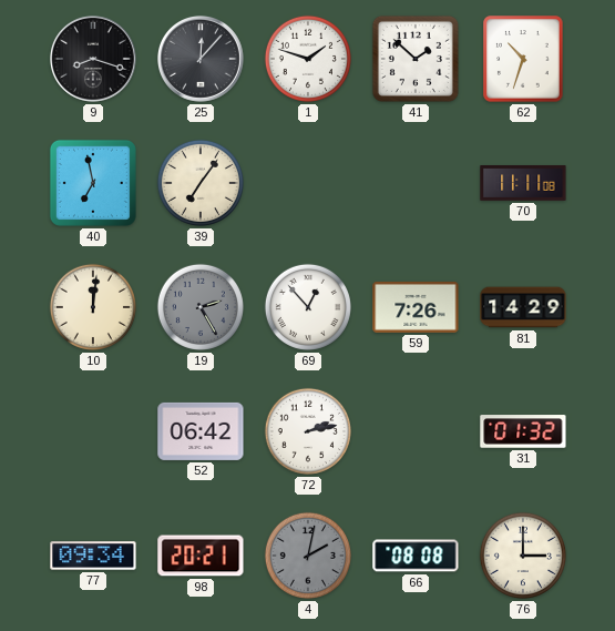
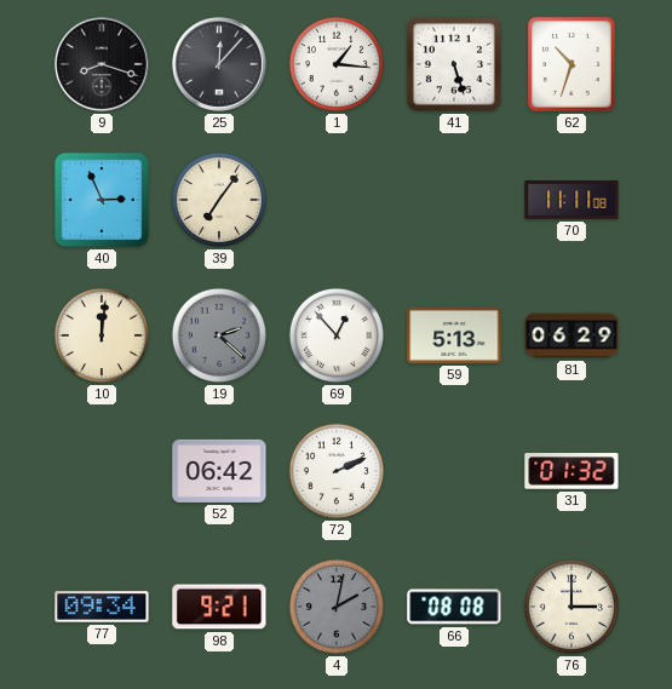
1: 1:48 -> 1:16 (337, 64)
41: 1:52 -> 5:27 (454, 64)
40: 6:58 -> 2:56 (102, 200)
19: 2:25 -> 2:22 (219, 335)
59: 7:26 -> 5:13 (454, 335)
81: 14:29 -> 06:29 (572, 335)
72: 2:13 -> 2:11 (337, 471)
98: 20:21 -> 9:21 (219, 607)
